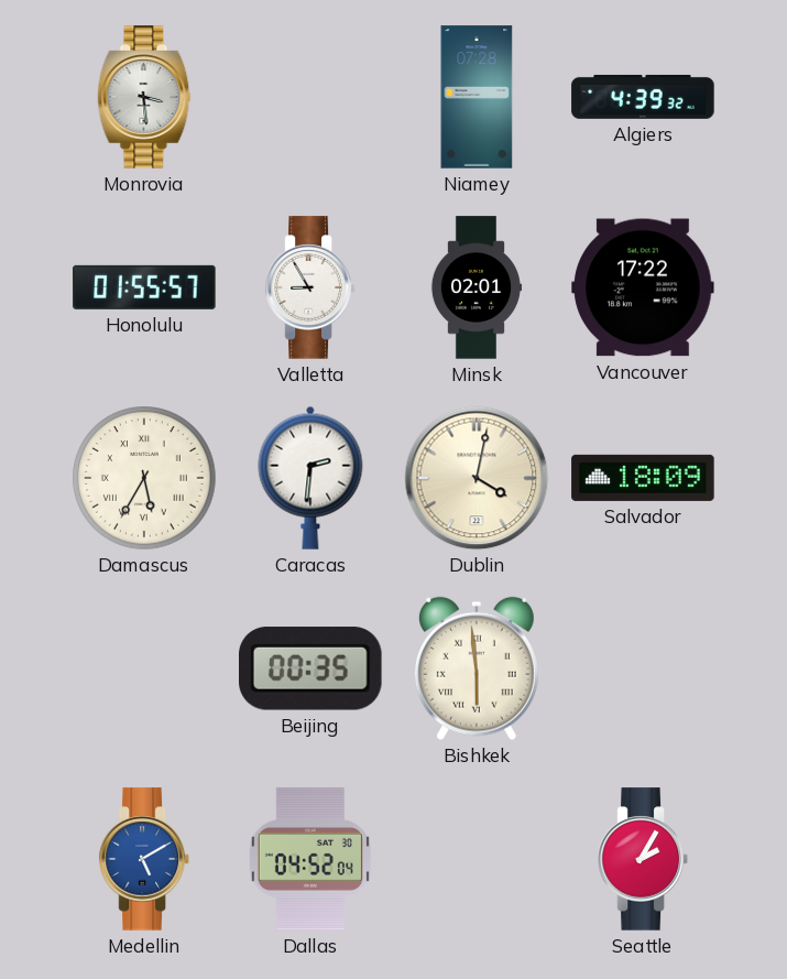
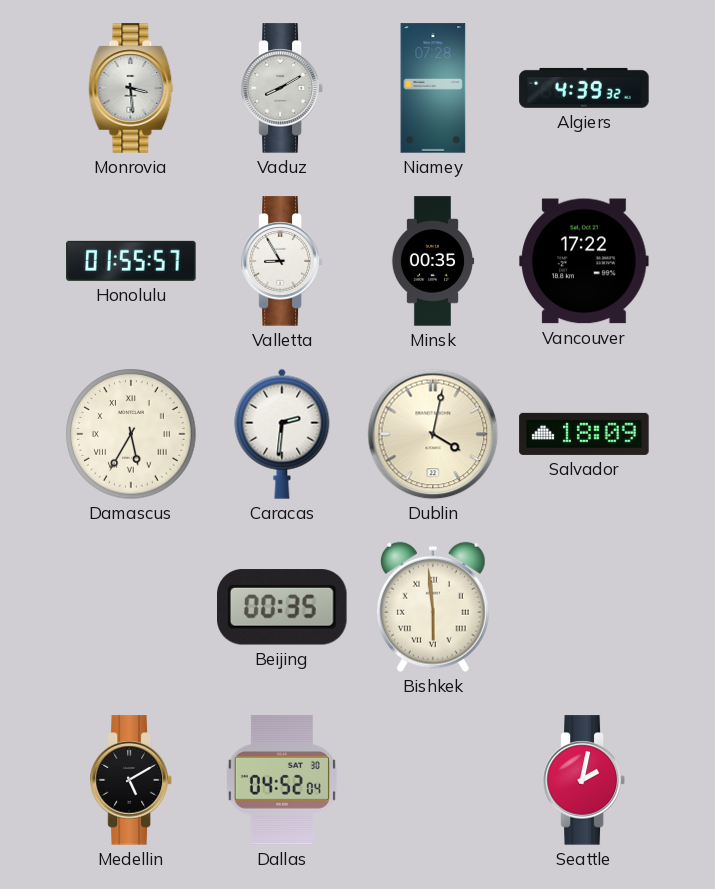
Vaduz: none -> 8:10 (282, 88)
Minsk: 02:01 -> 00:35 (433, 261)
Medellin dial: blue -> black (131, 780)
Seattle: 2:05 -> 2:02 (584, 780)
